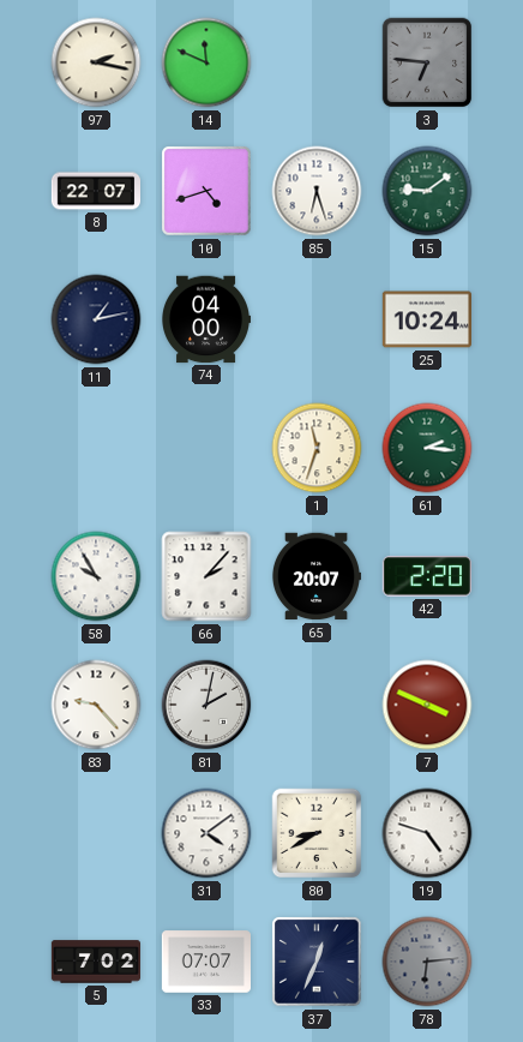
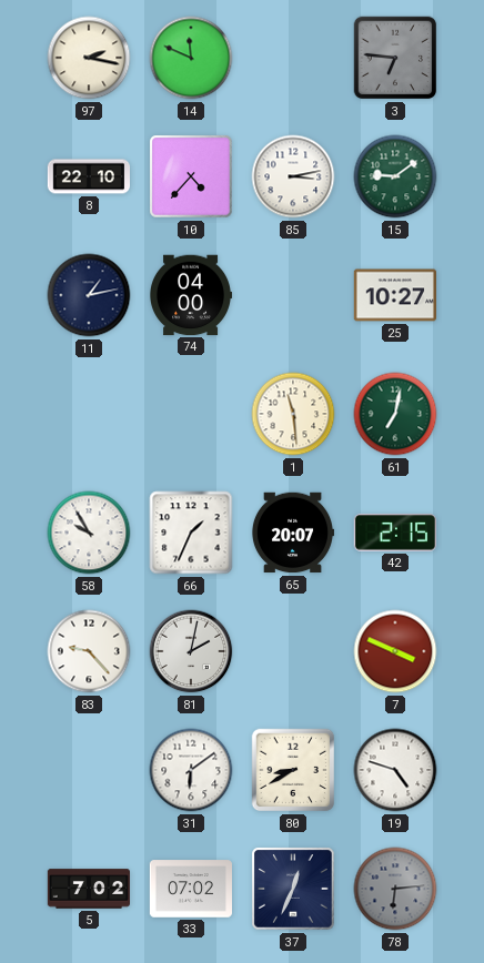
8: 22:07 -> 22:10 (88, 176)
10: 4:42 -> 4:37 (191, 176)
85: 6:27 -> 3:13 (293, 176)
25: 10:24 -> 10:27 (394, 295)
1: 11:33 -> 11:29 (293, 414)
61: 2:16 -> 7:02 (395, 414)
66: 2:07 -> 1:34 (191, 533)
42: 2:20 -> 2:15 (394, 533)
31: 4:09 -> 6:09 (191, 770)
33: 07:07 -> 07:02 (190, 889)
